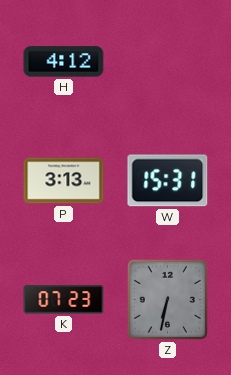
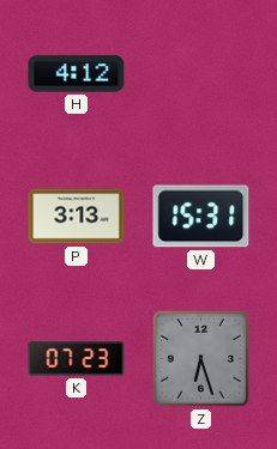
Z: 6:32 -> 6:27 (200, 358)
